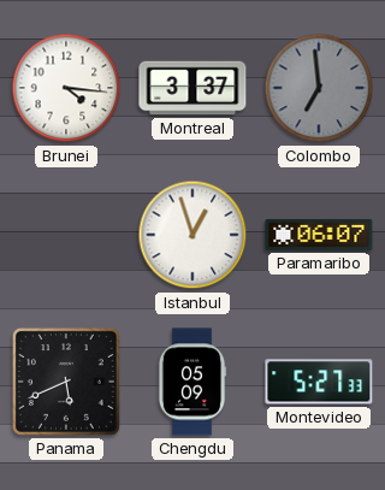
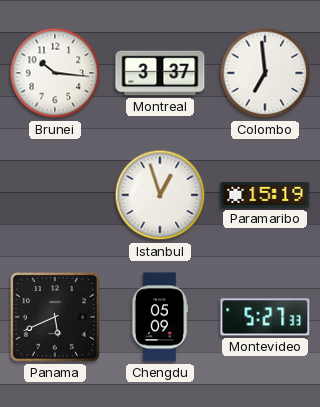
Brunei: 4:16 -> 10:16 (55, 73)
Colombo dial: grey -> white (265, 73)
Paramaribo: 06:07 -> 15:19 (265, 195)
